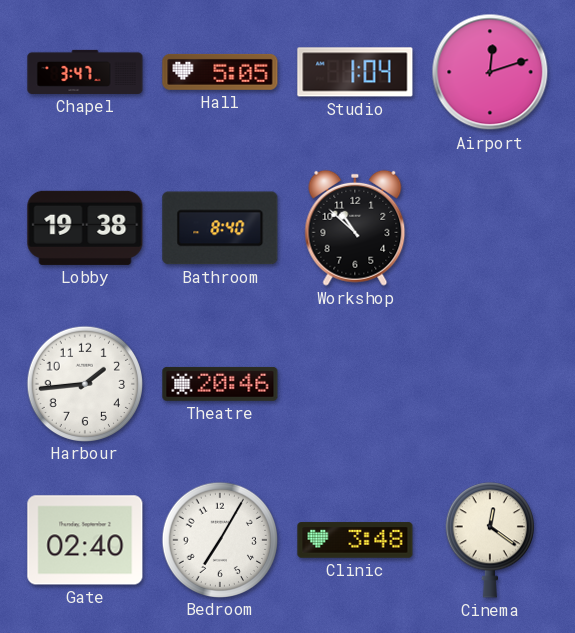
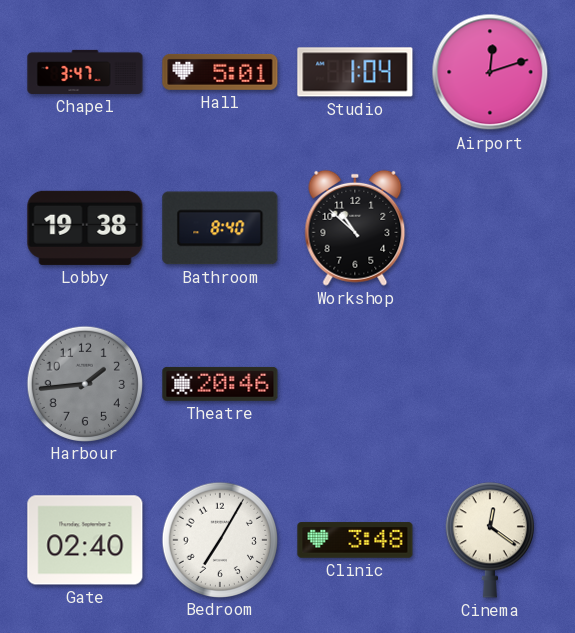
Hall: 5:05 -> 5:01 (220, 72)
Harbour dial: white -> grey (84, 383)
